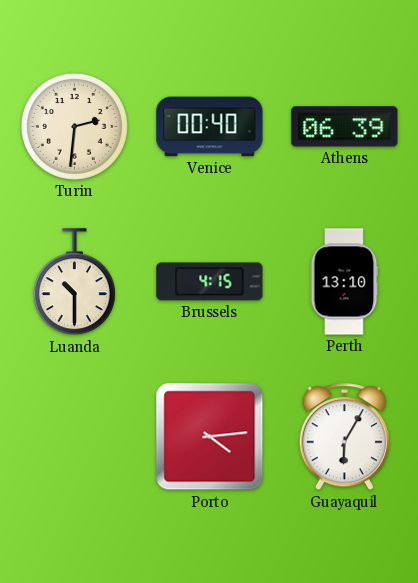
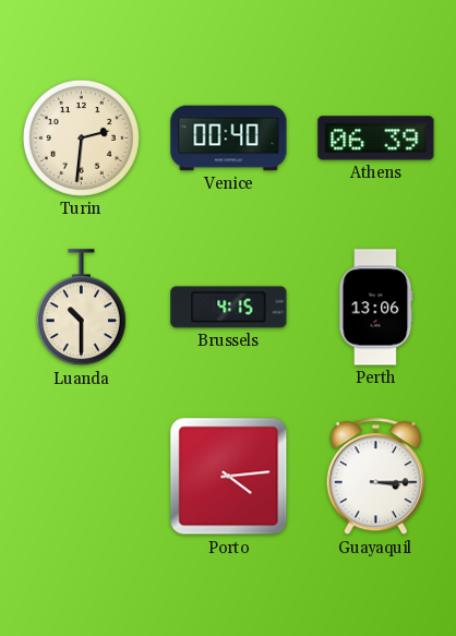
Perth: 13:10 -> 13:06 (376, 308)
Guayaquil: 6:05 -> 3:15 (375, 477)
